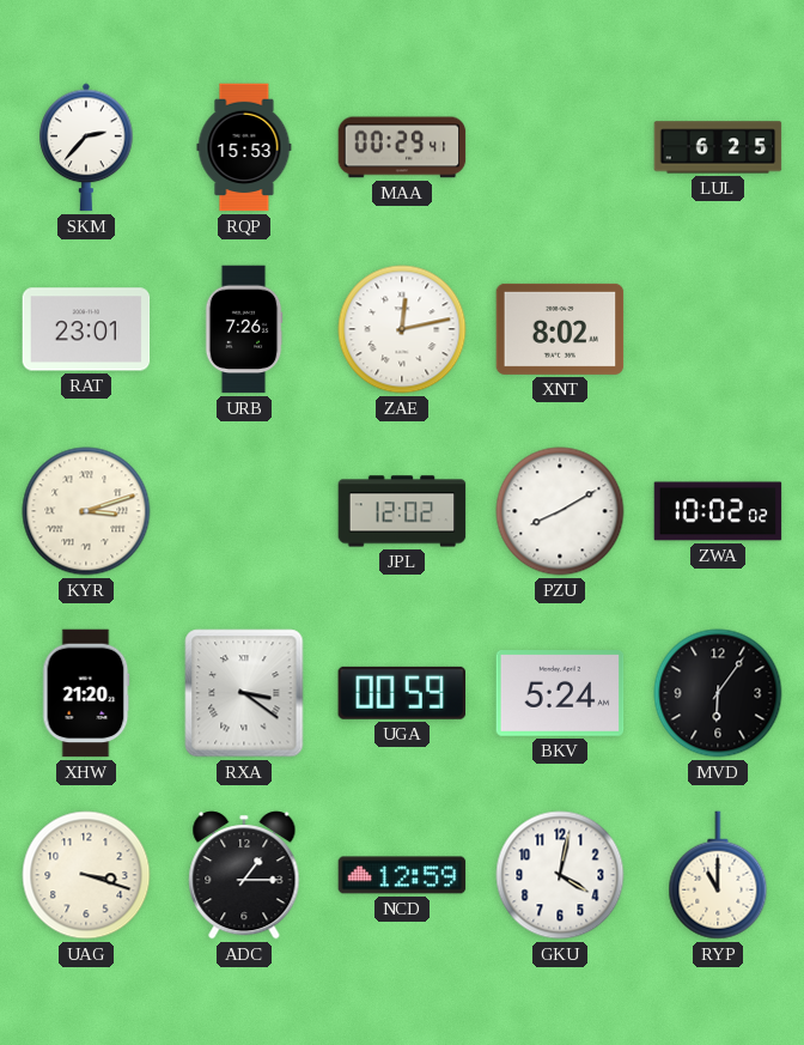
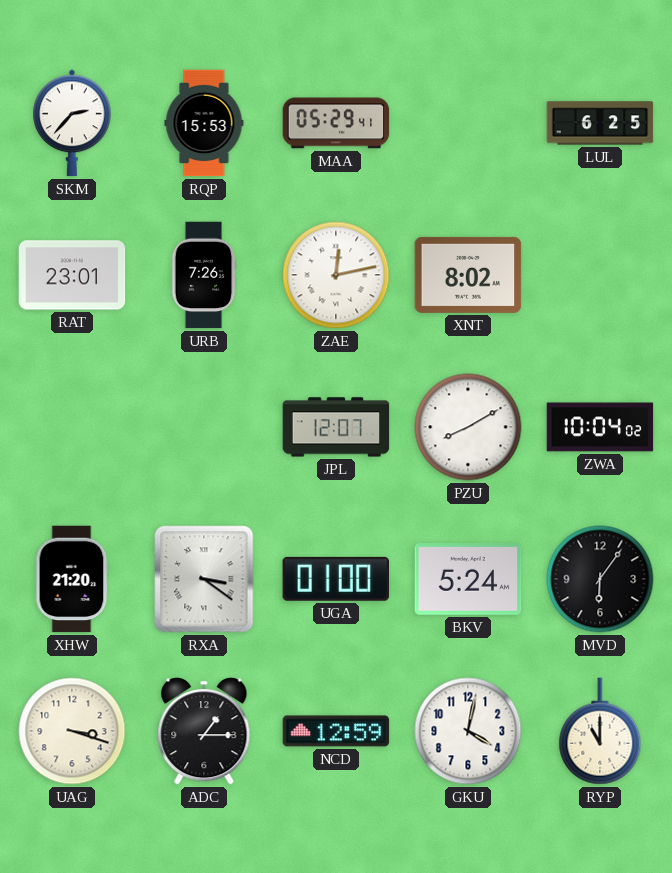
MAA: 00:29 -> 05:29 (336, 123)
KYR: 3:12 -> none (86, 511)
JPL: 12:02 -> 12:07 (336, 427)
ZWA: 10:02 -> 10:04 (600, 427)
UGA: 00:59 -> 01:00 (335, 579)
